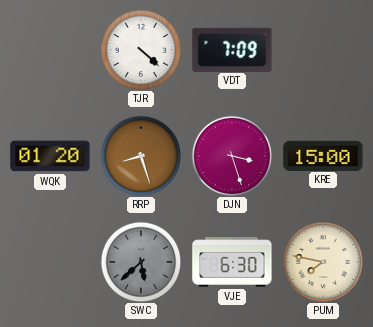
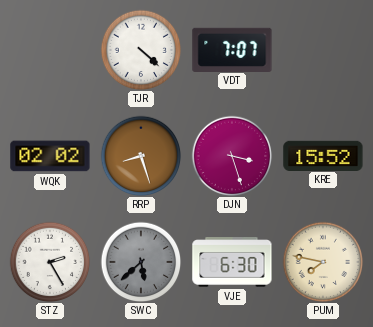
VDT: 7:09 -> 7:07 (232, 49)
WQK: 01:20 -> 02:02 (50, 156)
KRE: 15:00 -> 15:52 (323, 155)
STZ: none -> 2:25 (50, 262)
